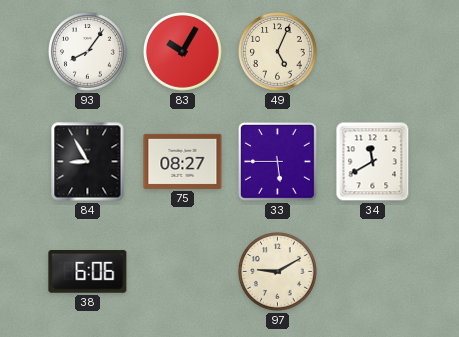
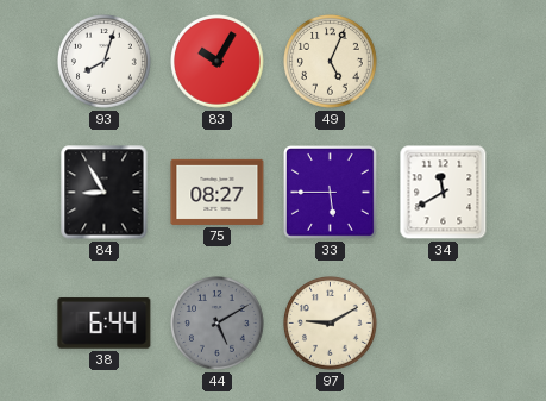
93: 8:06 -> 8:03 (105, 62)
38: 6:06 -> 6:44 (105, 324)
44: none -> 5:10 (218, 324)
